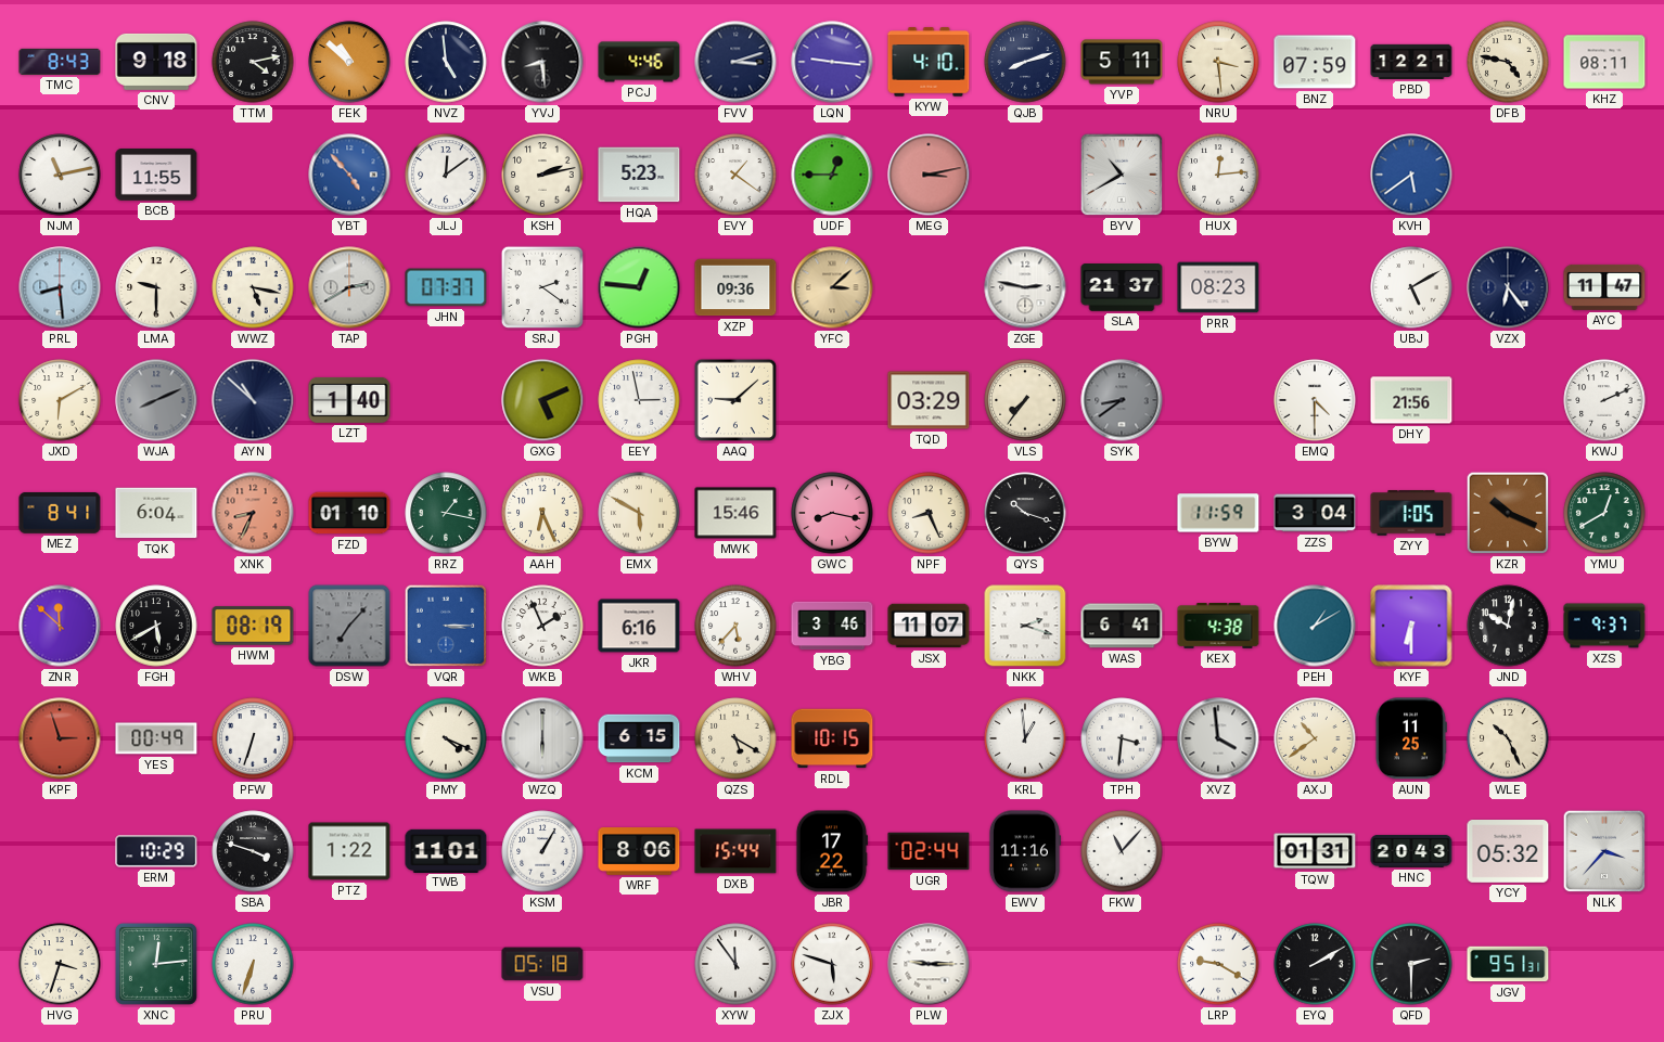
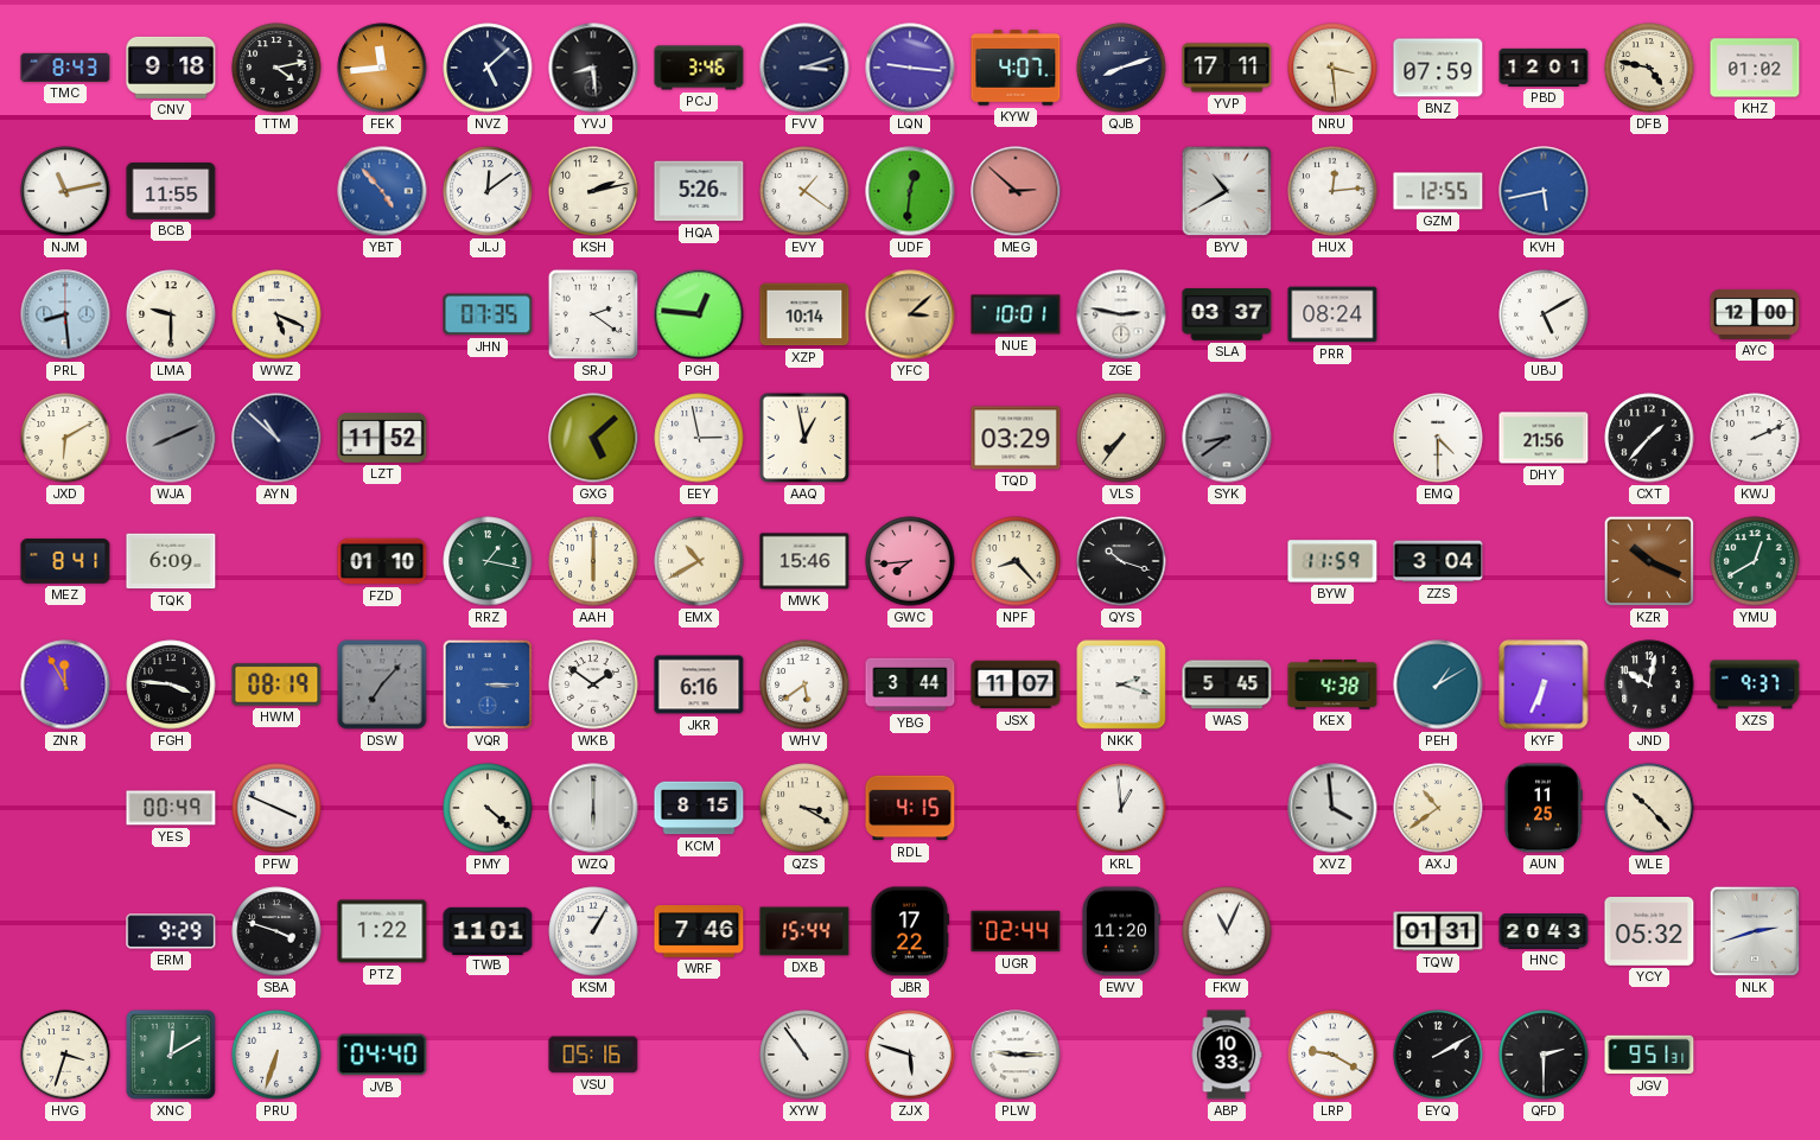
FEK: 10:52 -> 11:44 (382, 68)
NVZ: 4:59 -> 5:08 (488, 68)
PCJ: 4:46 -> 3:46 (699, 68)
KYW: 4:10 -> 4:07 (1016, 68)
YVP: 5:11 -> 17:11 (1227, 68)
PBD: 12:21 -> 12:01 (1544, 68)
KHZ: 08:11 -> 01:02 (1755, 68)
HQA: 5:23 -> 5:26 (699, 191)
UDF: 12:45 -> 12:31 (910, 191)
MEG: 3:13 -> 2:52 (1016, 191)
GZM: none -> 12:55 (1438, 191)
KVH: 5:39 -> 5:43 (1544, 191)
WWZ: 5:17 -> 5:19 (276, 314)
TAP: 2:40 -> none (349, 287)
JHN: 07:37 -> 07:35 (488, 314)
XZP: 09:36 -> 10:14 (804, 314)
NUE: none -> 10:01 (1016, 314)
SLA: 21:37 -> 03:37 (1227, 316)
PRR: 08:23 -> 08:24 (1332, 314)
VZX: 6:24 -> none (1508, 287)
AYC: 11:47 -> 12:00 (1755, 314)
LZT: 1:40 -> 11:52 (382, 438)
GXG: 5:11 -> 5:08 (593, 438)
AAQ: 9:08 -> 12:58 (804, 438)
CXT: none -> 1:37 (1649, 438)
TQK: 6:04 -> 6:09 (171, 561)
XNK: 8:34 -> none (253, 513)
AAH: 6:26 -> 6:00 (593, 561)
EMX: 5:50 -> 10:40 (699, 561)
GWC: 8:17 -> 7:44 (910, 561)
NPF: 8:26 -> 8:23 (1016, 561)
ZYY: 1:05 -> none (1411, 513)
ZNR: 11:52 -> 11:55 (65, 684)
FGH: 5:40 -> 3:46 (171, 684)
WKB: 1:56 -> 1:51 (593, 684)
WHV: 5:37 -> 5:39 (804, 684)
YBG: 3:46 -> 3:44 (910, 684)
WAS: 6:41 -> 5:45 (1227, 684)
KYF: 6:30 -> 6:34 (1544, 684)
KPF: 2:57 -> none (60, 738)
PFW: 6:33 -> 3:49 (276, 808)
PMY: 4:19 -> 4:22 (488, 808)
KCM: 6:15 -> 8:15 (699, 808)
QZS: 5:20 -> 3:20 (804, 808)
RDL: 10:15 -> 4:15 (910, 808)
TPH: 3:31 -> none (1122, 738)
WLE: 10:26 -> 10:23 (1649, 808)
ERM: 10:29 -> 9:29 (171, 931)
WRF: 8:06 -> 7:46 (699, 932)
EWV: 11:16 -> 11:20 (1120, 931)
FKW: 11:07 -> 11:04 (1227, 931)
NLK: 3:37 -> 2:42 (1755, 931)
XNC: 12:14 -> 12:10 (171, 1055)
JVB: none -> 04:40 (382, 1055)
VSU: 05:18 -> 05:16 (593, 1055)
XYW: 11:54 -> 10:54 (804, 1055)
ABP: none -> 10:33 (1227, 1055)
